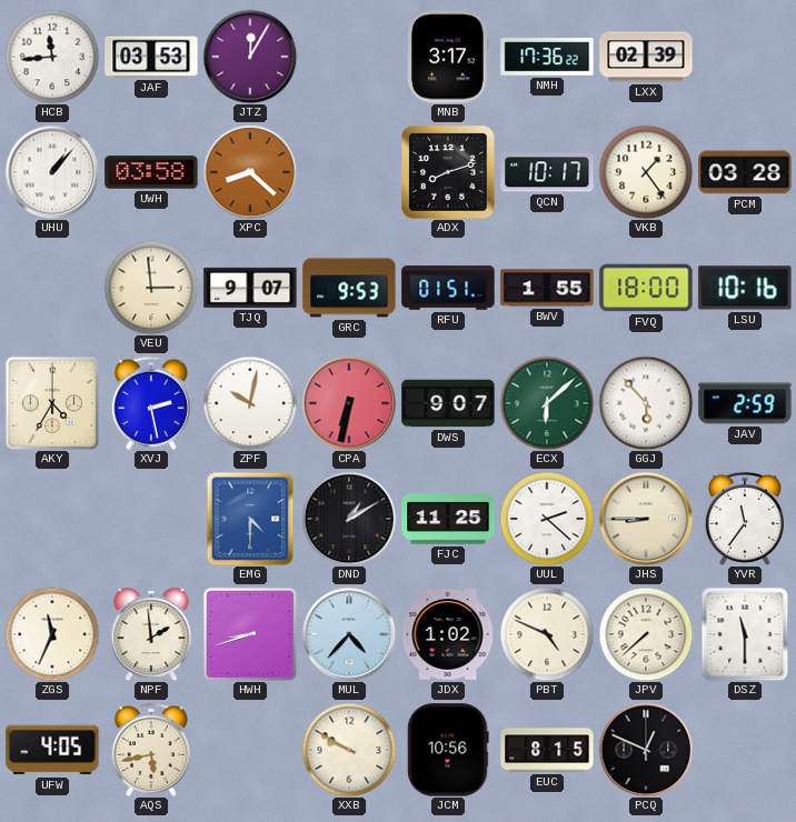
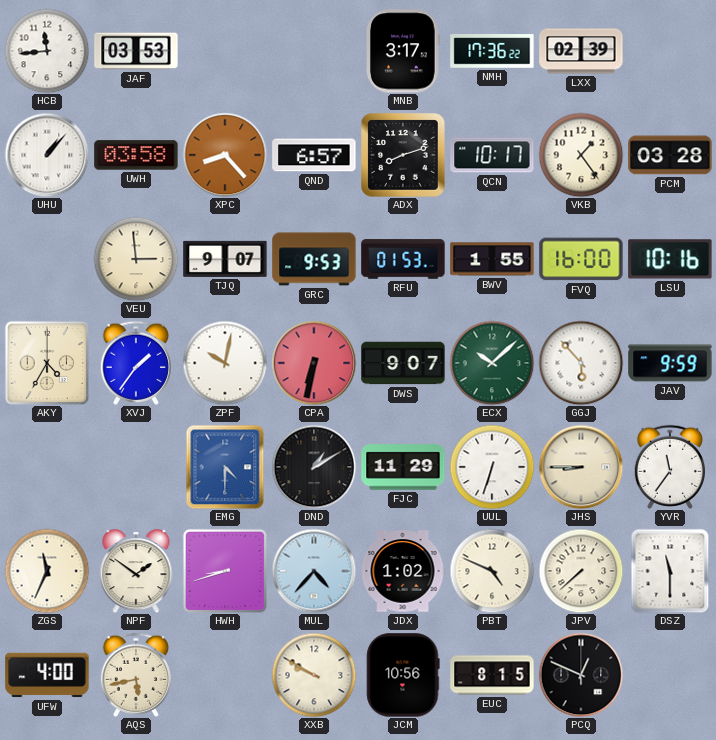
JTZ: 12:05 -> none (250, 57)
XPC: 8:22 -> 8:23 (225, 155)
QND: none -> 6:57 (314, 155)
RFU: 01:51 -> 01:53 (403, 259)
FVQ: 18:00 -> 16:00 (581, 259)
XVJ: 2:28 -> 1:36 (135, 363)
ECX: 6:08 -> 10:08 (492, 363)
JAV: 2:59 -> 9:59 (670, 363)
FJC: 11:25 -> 11:29 (403, 467)
UUL: 2:22 -> 6:33 (492, 467)
NPF: 1:59 -> 1:51 (136, 572)
UFW: 4:05 -> 4:00 (47, 675)
